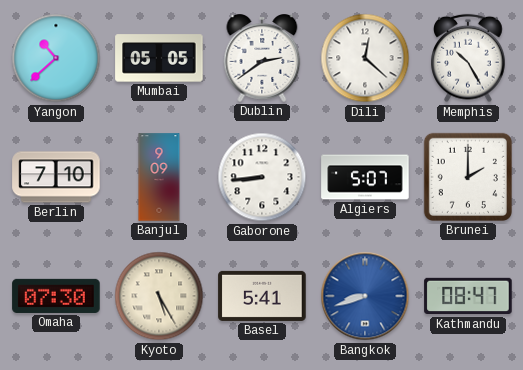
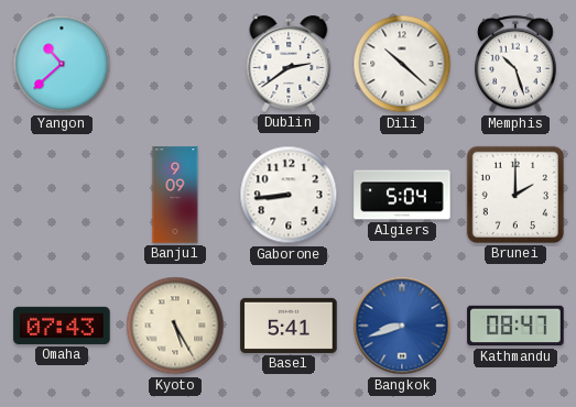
Mumbai: 05:05 -> none (159, 58)
Dili: 12:22 -> 10:22 (402, 64)
Memphis: 10:25 -> 10:27 (515, 64)
Berlin: 7:10 -> none (56, 177)
Algiers: 5:07 -> 5:04 (402, 195)
Omaha: 07:30 -> 07:43 (62, 326)
